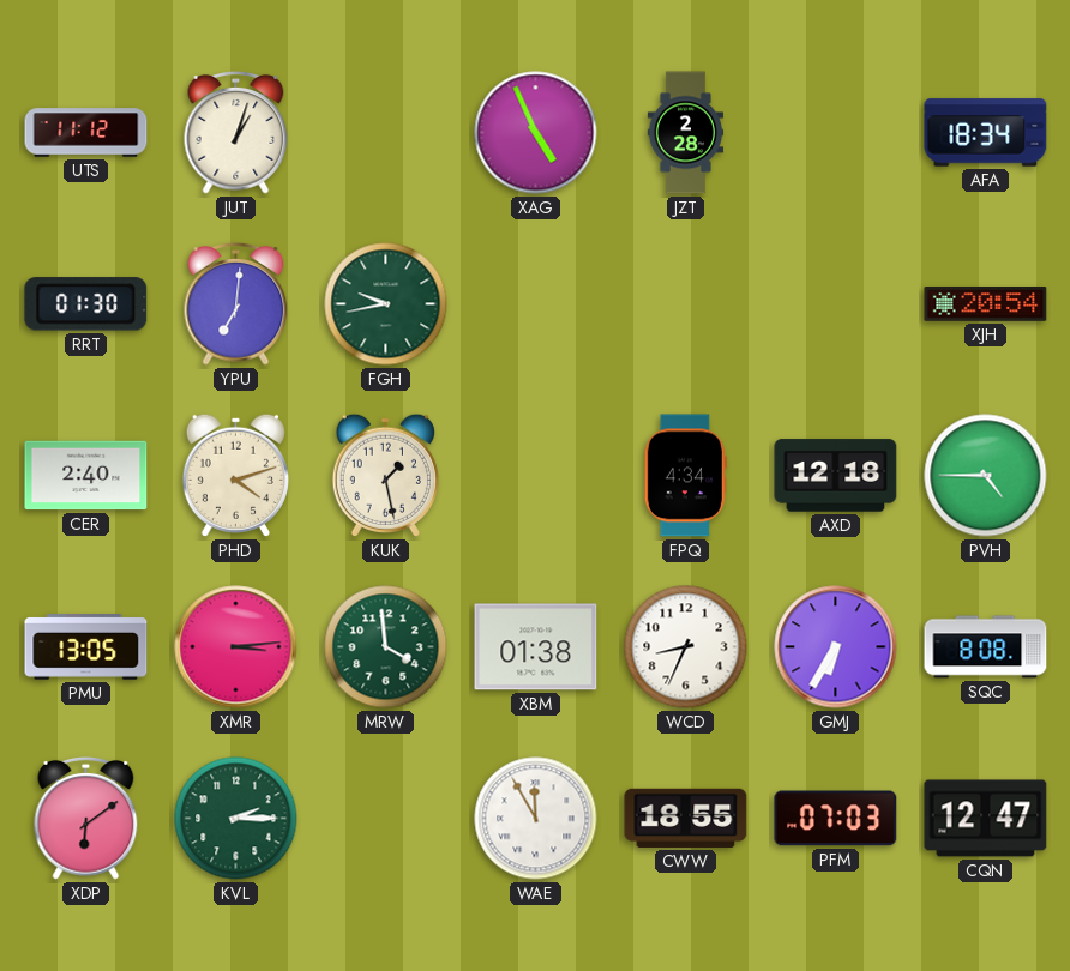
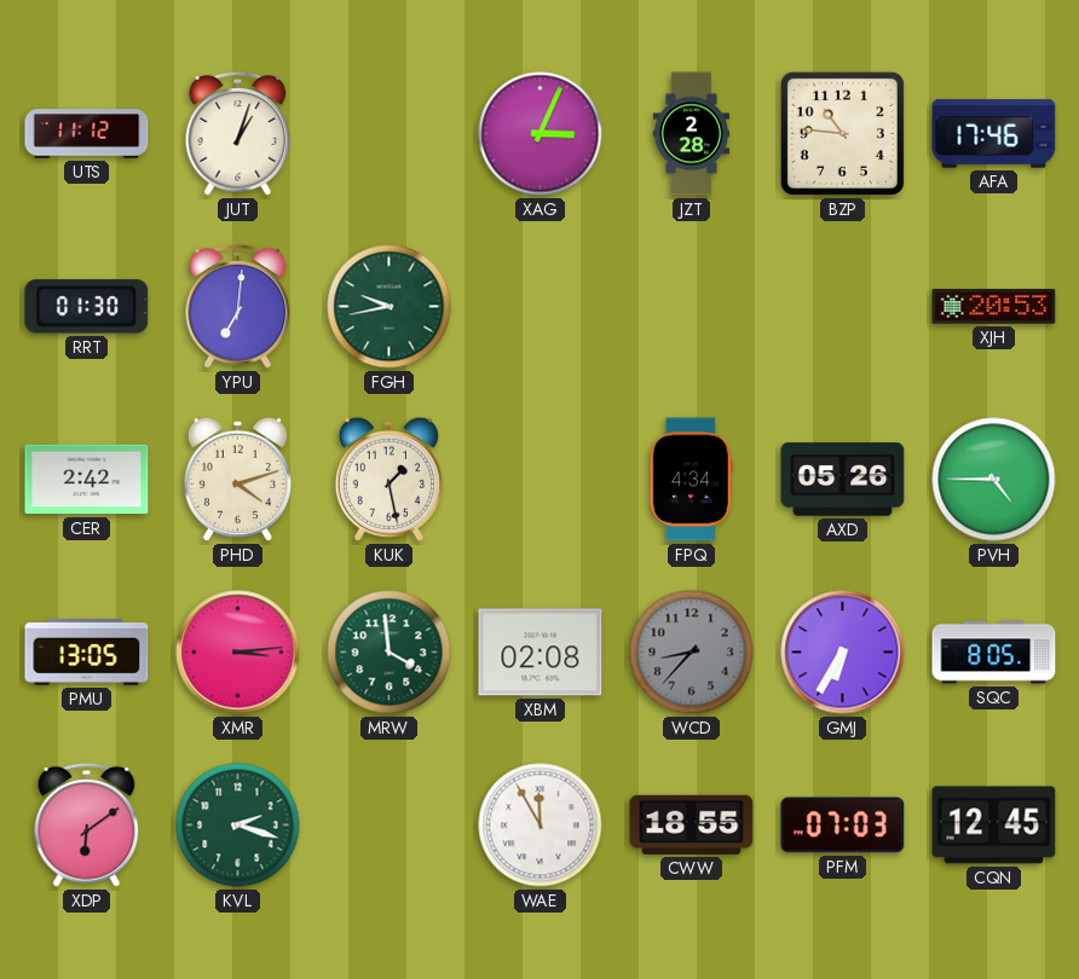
XAG: 4:56 -> 3:04 (541, 134)
BZP: none -> 10:46 (842, 133)
AFA: 18:34 -> 17:46 (994, 134)
XJH: 20:54 -> 20:53 (994, 307)
CER: 2:40 -> 2:42 (87, 480)
AXD: 12:18 -> 05:26 (843, 480)
XBM: 01:38 -> 02:08 (541, 653)
WCD: 8:34 -> 8:37 (692, 653)
WCD dial: white -> grey (692, 653)
SQC: 8:08 -> 8:05 (994, 653)
KVL: 2:15 -> 2:18 (238, 826)
CQN: 12:47 -> 12:45 (994, 826)
